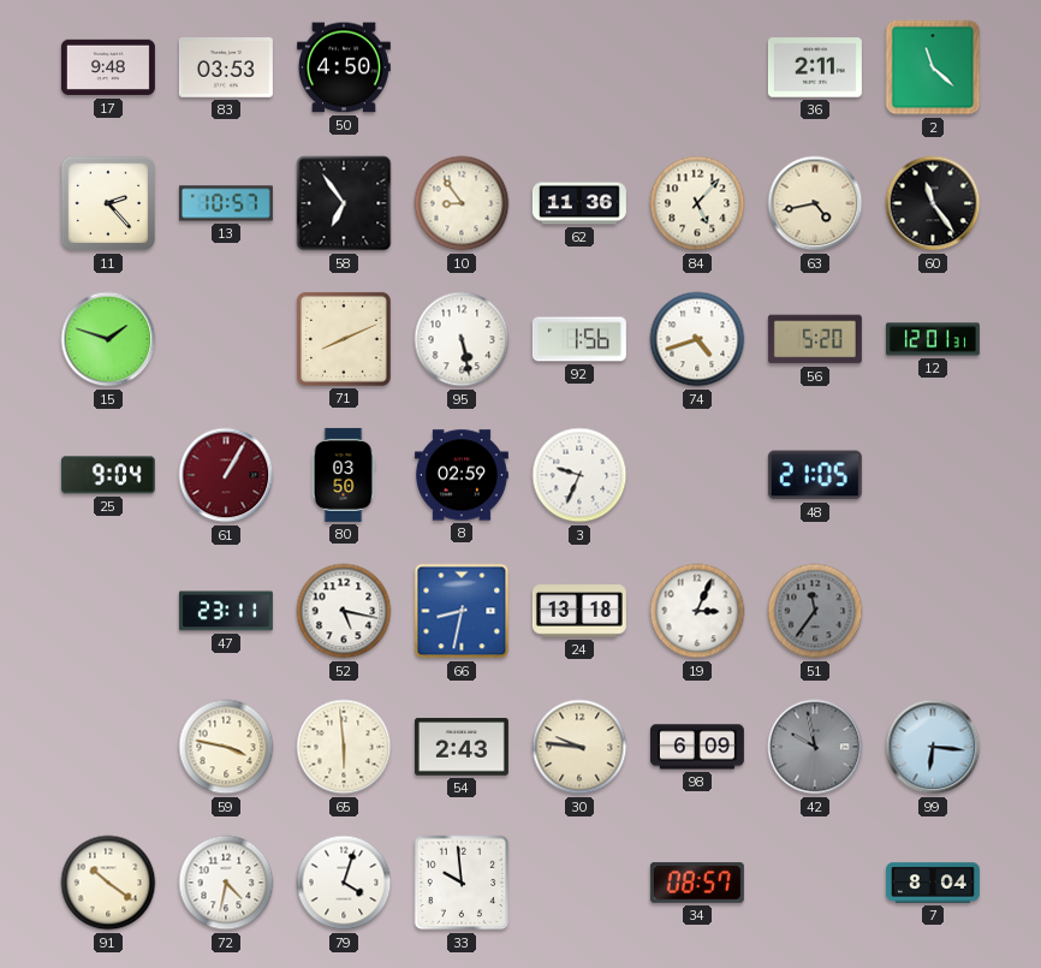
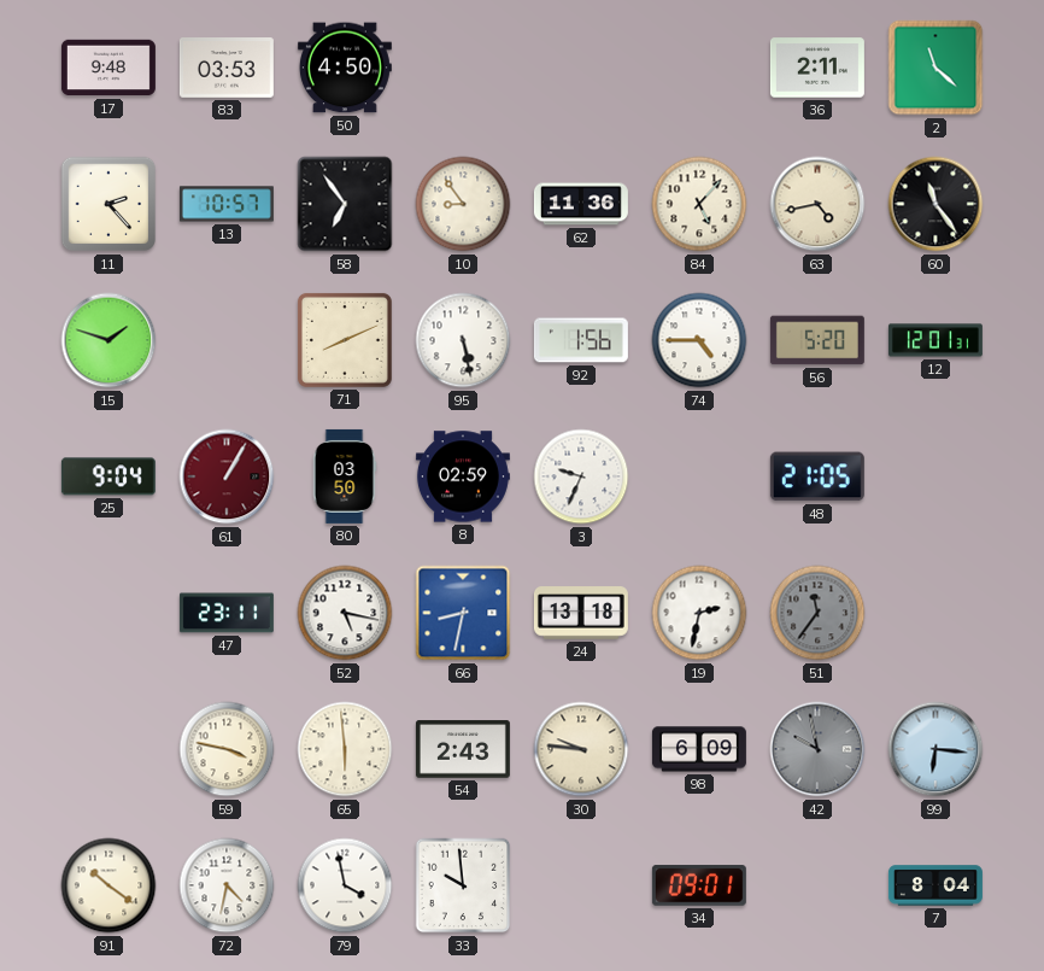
74: 4:42 -> 4:45 (699, 340)
19: 3:04 -> 2:32 (699, 613)
79: 4:03 -> 3:58 (345, 885)
34: 08:57 -> 09:01 (699, 885)
